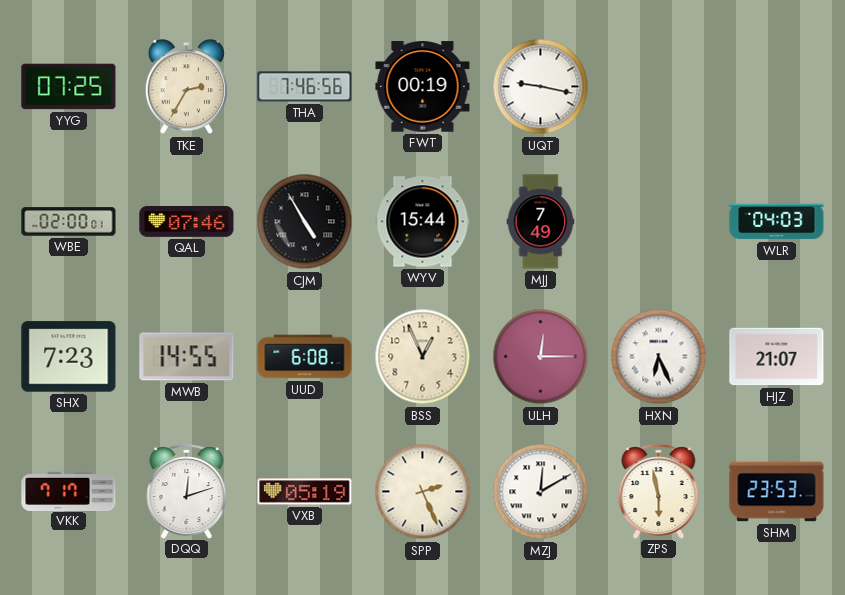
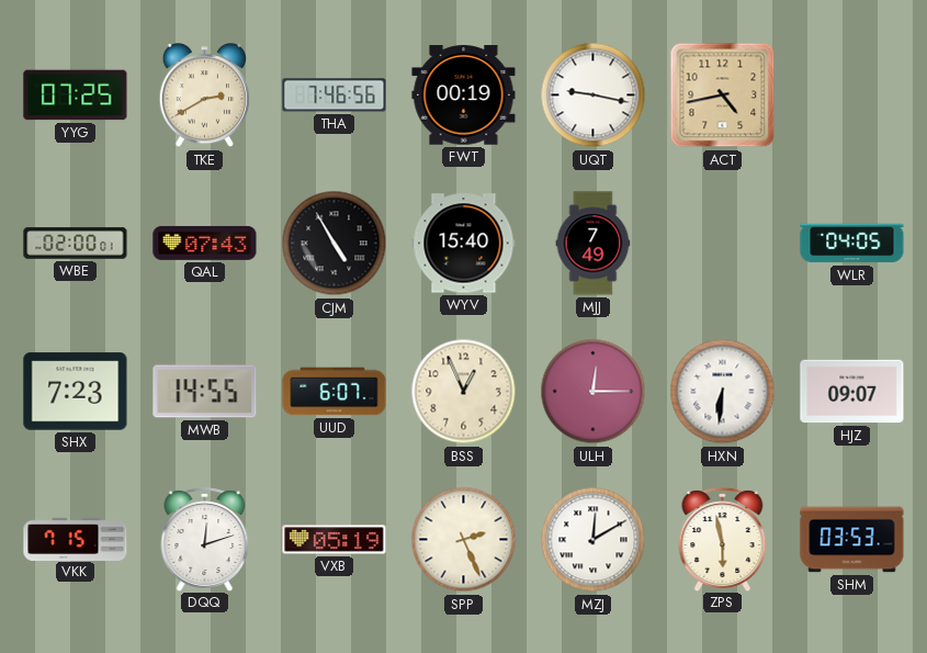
TKE: 2:35 -> 2:40 (204, 95)
ACT: none -> 4:43 (723, 95)
QAL: 07:46 -> 07:43 (205, 243)
WYV: 15:44 -> 15:40 (464, 244)
WLR: 04:03 -> 04:05 (852, 244)
UUD: 6:08 -> 6:07 (335, 392)
HXN: 6:26 -> 6:31 (723, 392)
HJZ: 21:07 -> 09:07 (852, 392)
VKK: 7:17 -> 7:15 (76, 539)
SHM: 23:53 -> 03:53 (852, 540)
